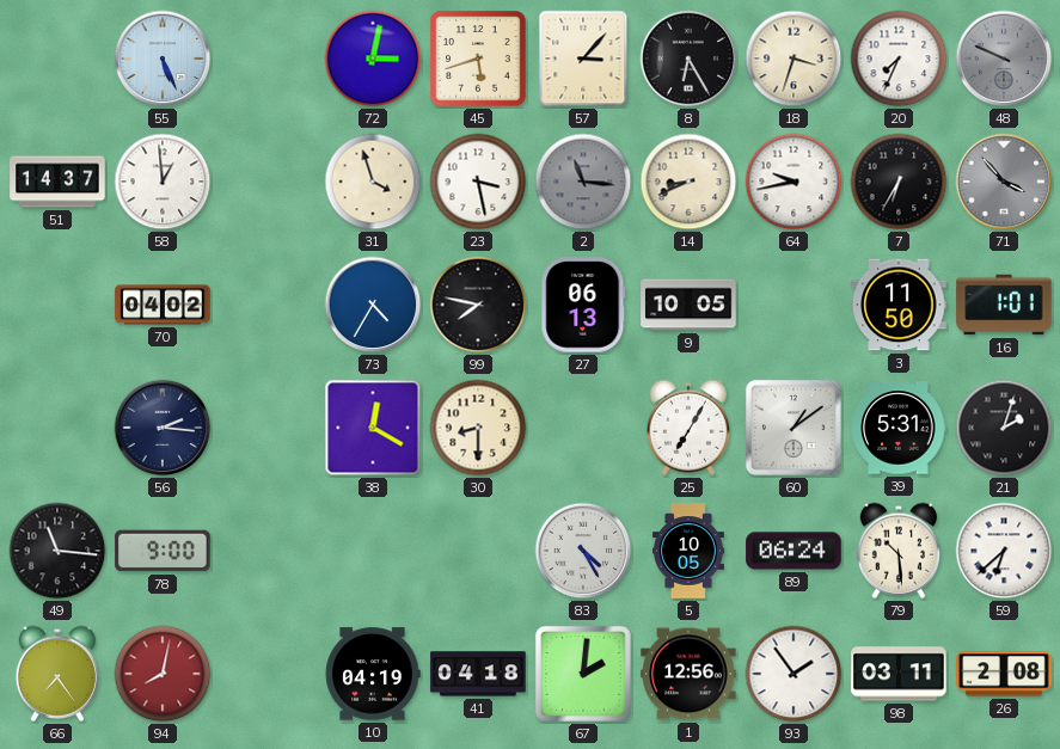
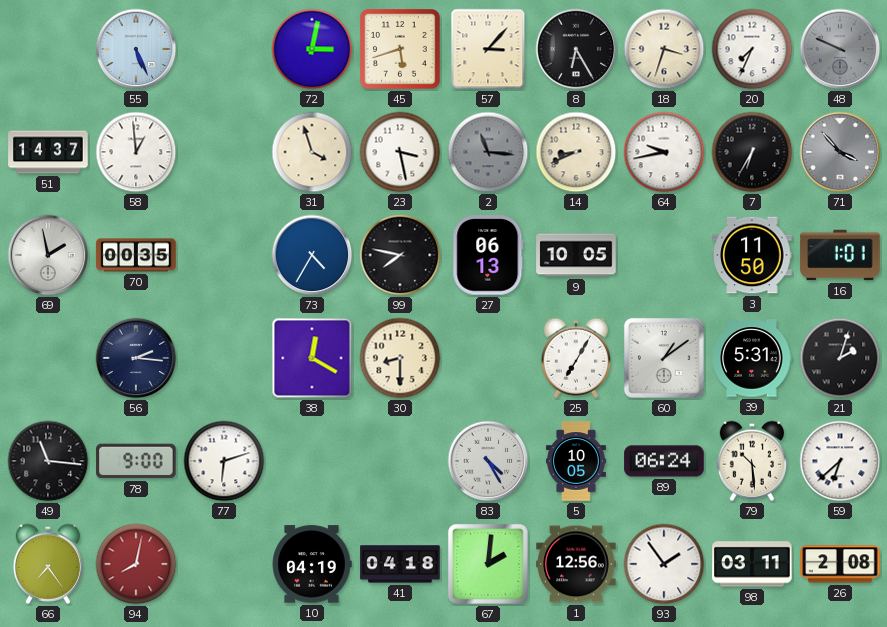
69: none -> 1:58 (48, 255)
70: 04:02 -> 00:35 (136, 255)
77: none -> 6:12 (224, 461)
